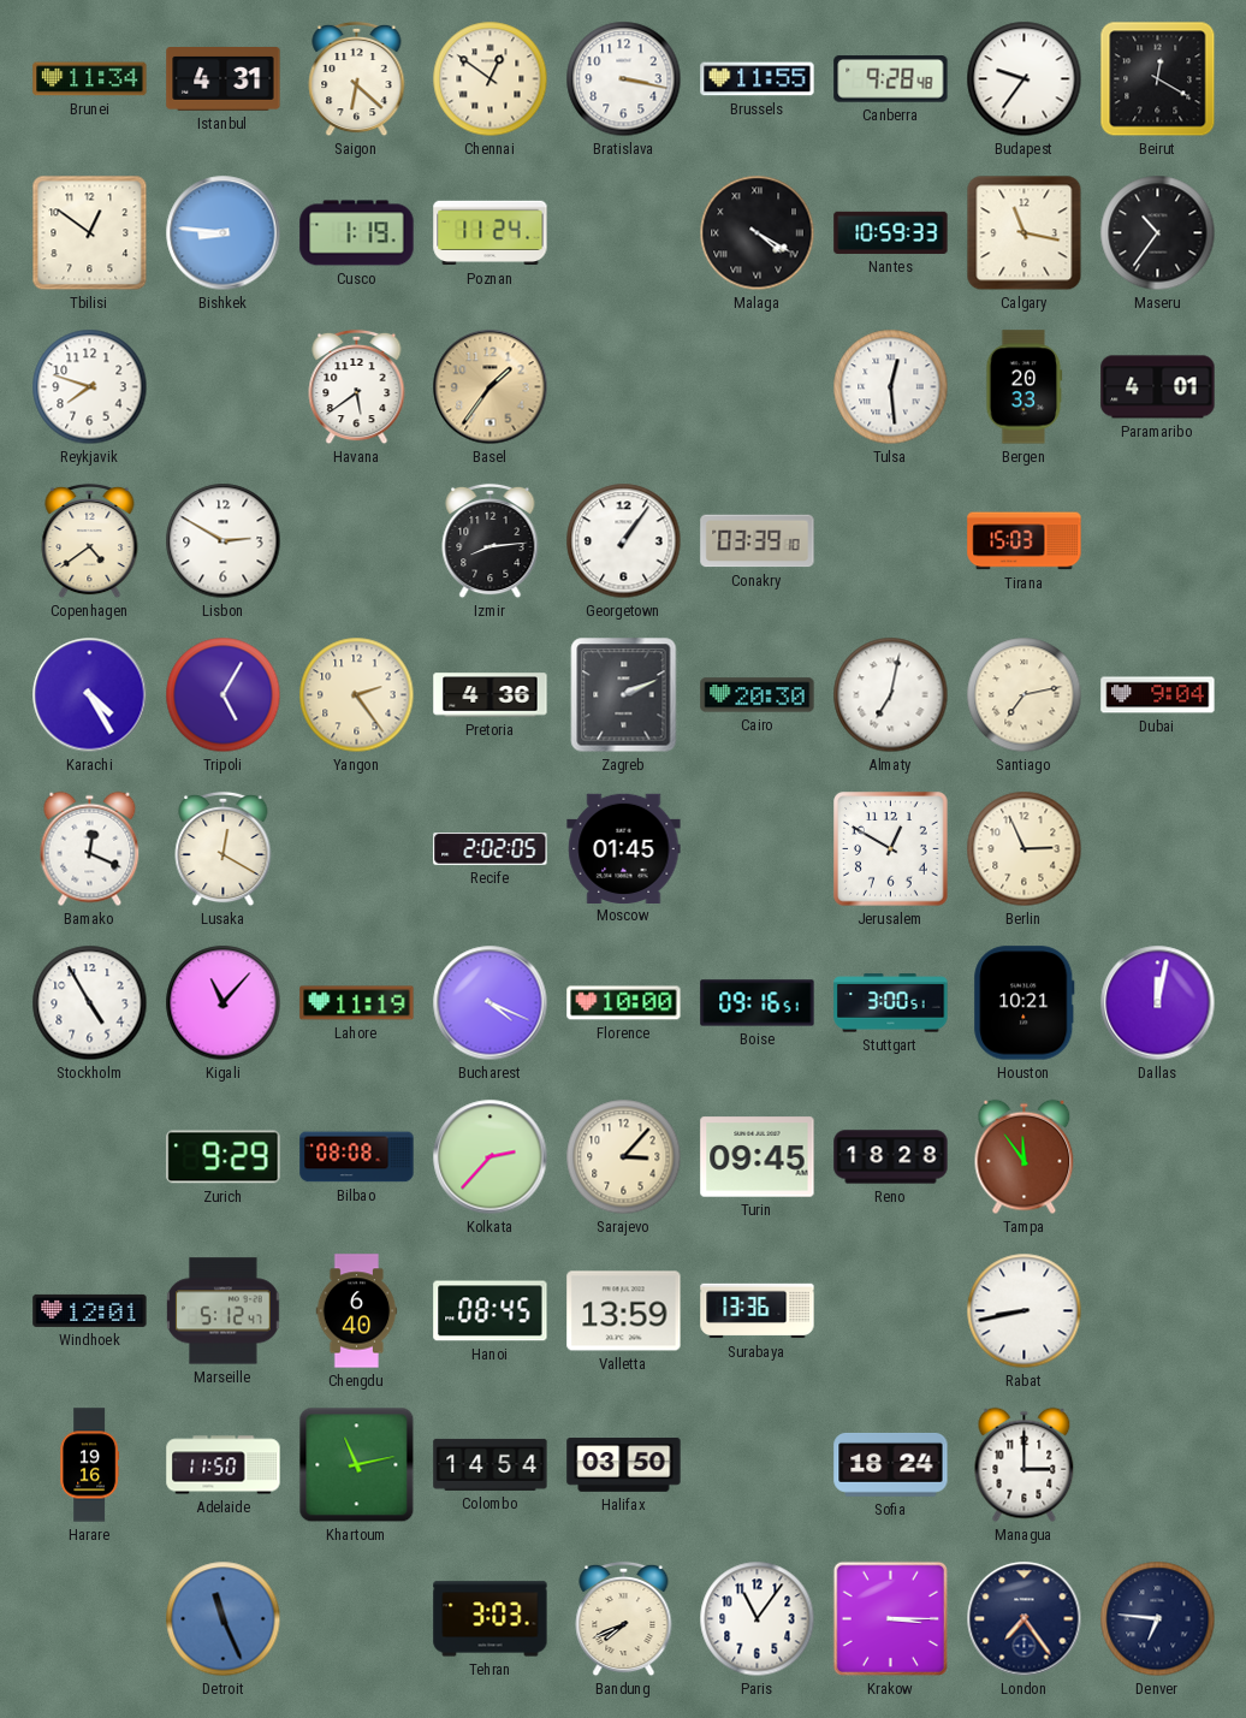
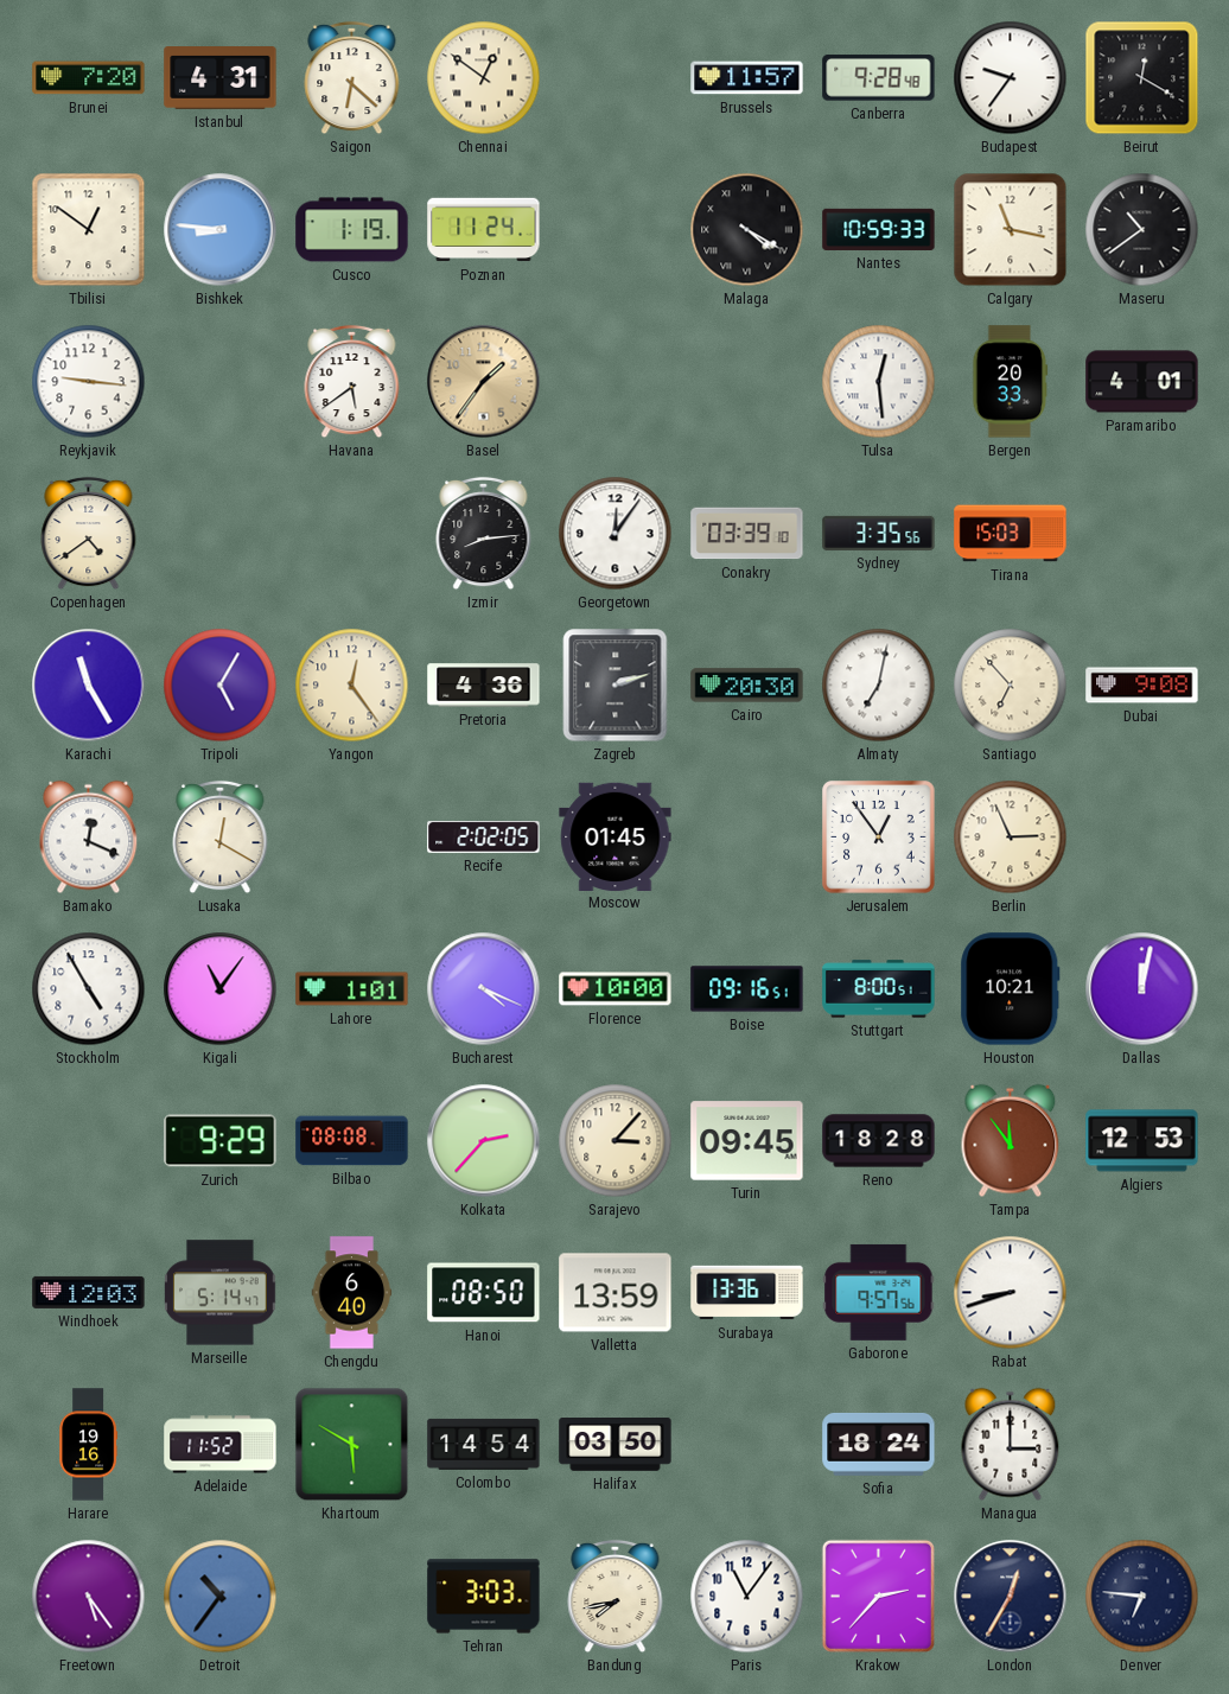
Brunei: 11:34 -> 7:20 (89, 78)
Bratislava: 3:17 -> none (624, 79)
Brussels: 11:55 -> 11:57 (747, 78)
Maseru: 10:36 -> 10:39 (1142, 230)
Reykjavik: 7:48 -> 9:16 (89, 382)
Lisbon: 2:50 -> none (224, 541)
Georgetown: 1:06 -> 12:06 (616, 534)
Sydney: none -> 3:35 (879, 533)
Karachi: 4:25 -> 11:25 (89, 686)
Yangon: 2:24 -> 12:24 (352, 686)
Zagreb: 2:11 -> 2:12 (616, 686)
Santiago: 7:13 -> 6:53 (1011, 686)
Dubai: 9:04 -> 9:08 (1142, 686)
Jerusalem: 12:50 -> 12:54 (879, 838)
Kigali: 11:07 -> 11:06 (221, 989)
Lahore: 11:19 -> 1:01 (352, 989)
Stuttgart: 3:00 -> 8:00 (879, 989)
Algiers: none -> 12:53 (1142, 1141)
Windhoek: 12:01 -> 12:03 (89, 1292)
Marseille: 5:12 -> 5:14 (221, 1293)
Hanoi: 08:45 -> 08:50 (484, 1293)
Gaborone: none -> 9:57 (879, 1292)
Rabat: 8:43 -> 8:42 (1011, 1293)
Adelaide: 11:50 -> 11:52 (221, 1445)
Khartoum: 11:13 -> 5:50 (352, 1445)
Freetown: none -> 5:24 (89, 1597)
Detroit: 11:26 -> 10:36 (221, 1597)
Bandung: 7:41 -> 7:43 (616, 1597)
Krakow: 3:15 -> 2:37 (878, 1596)
London: 7:24 -> 12:35 (1011, 1597)
